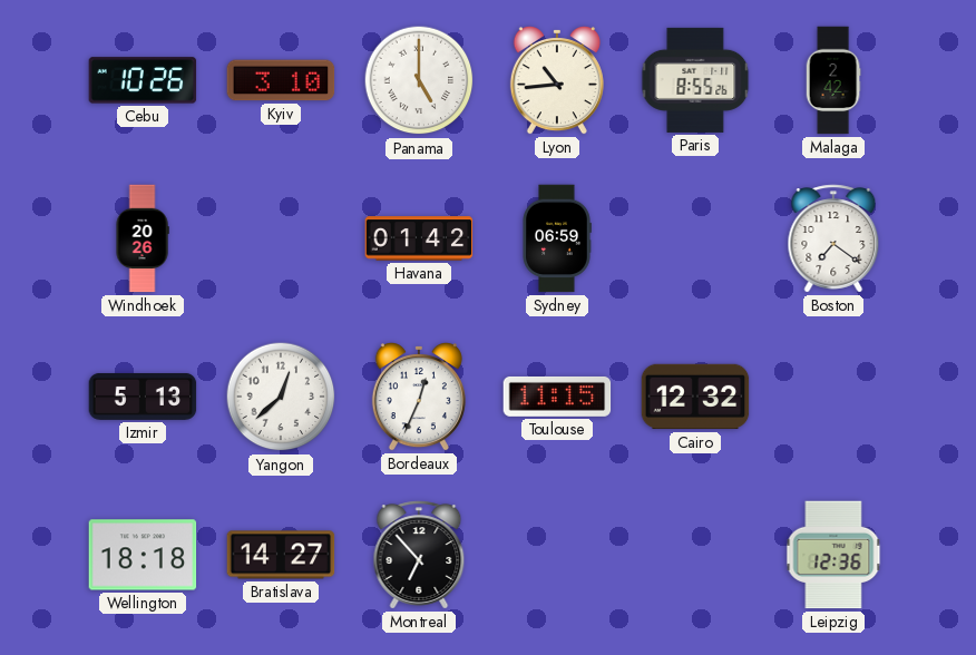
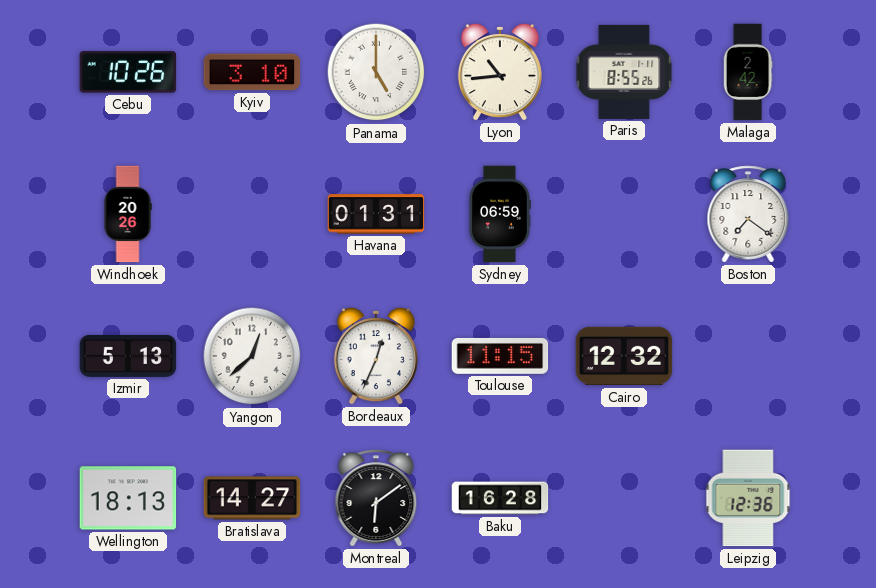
Havana: 01:42 -> 01:31 (376, 214)
Wellington: 18:18 -> 18:13 (128, 498)
Montreal: 6:53 -> 6:09 (376, 498)
Baku: none -> 16:28 (500, 498)
